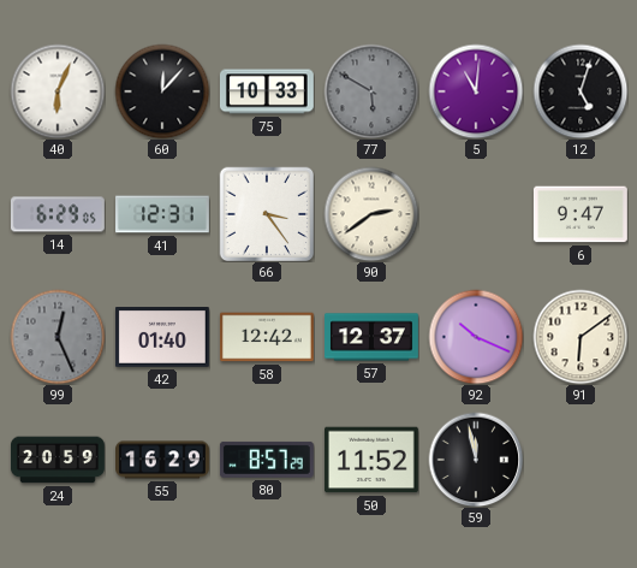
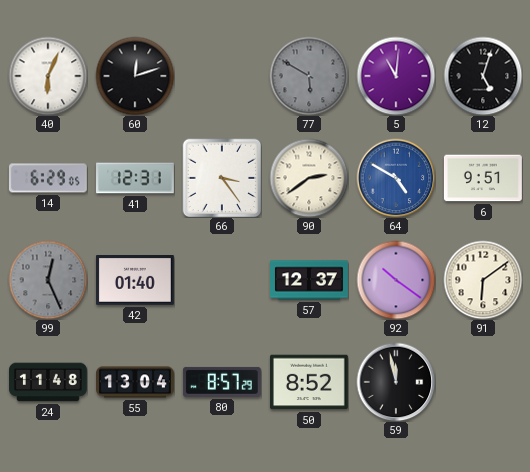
60: 12:07 -> 12:12 (135, 76)
75: 10:33 -> none (267, 91)
64: none -> 4:50 (396, 178)
6: 9:47 -> 9:51 (483, 178)
58: 12:42 -> none (267, 337)
92: 10:19 -> 10:21 (396, 280)
24: 20:59 -> 11:48 (48, 382)
55: 16:29 -> 13:04 (136, 382)
50: 11:52 -> 8:52 (309, 382)
